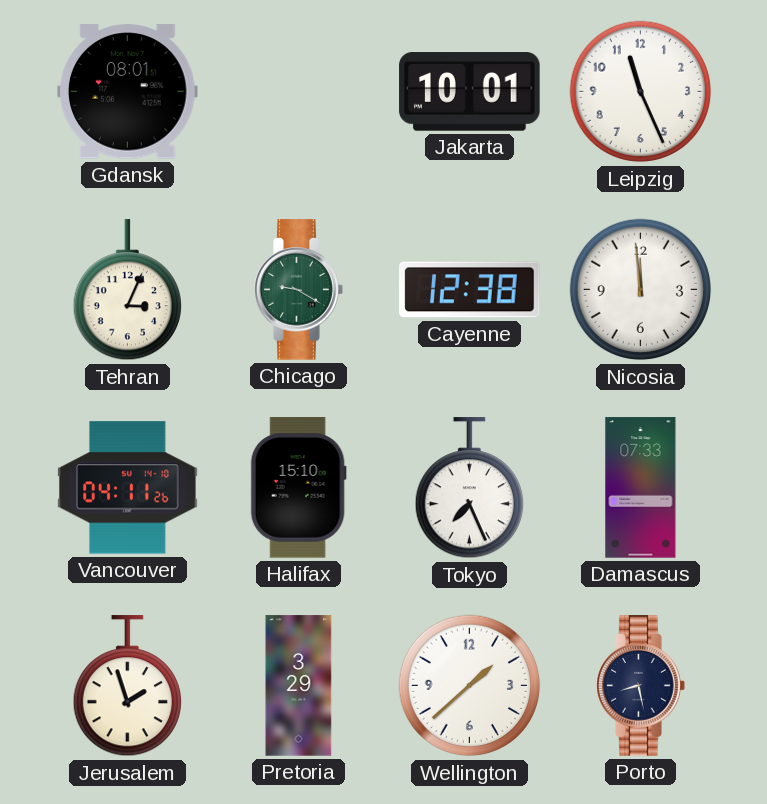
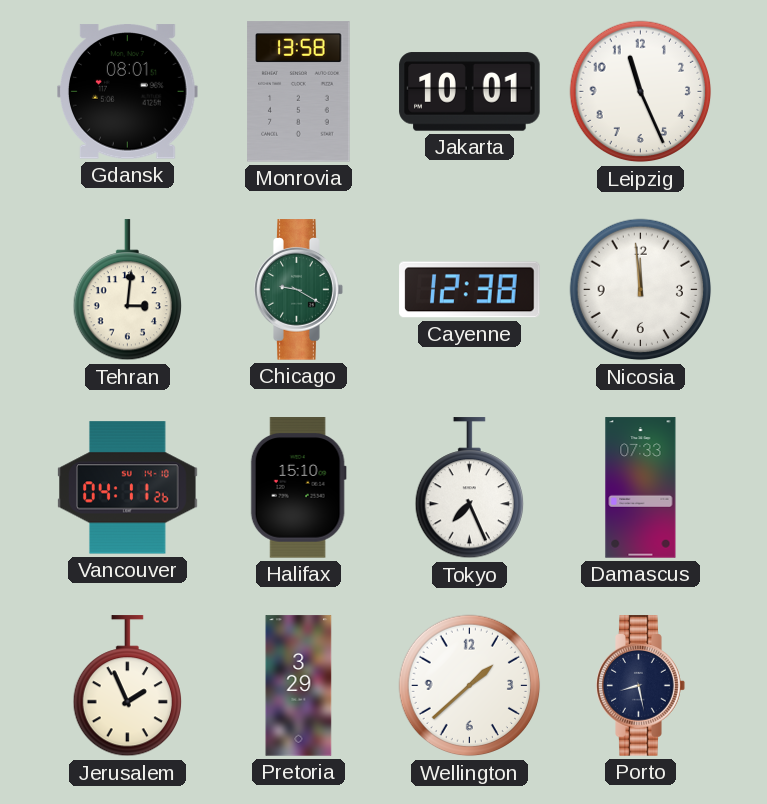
Monrovia: none -> 13:58 (299, 92)
Tehran: 3:04 -> 3:01 (127, 290)
Jerusalem: 1:57 -> 1:56 (127, 686)
